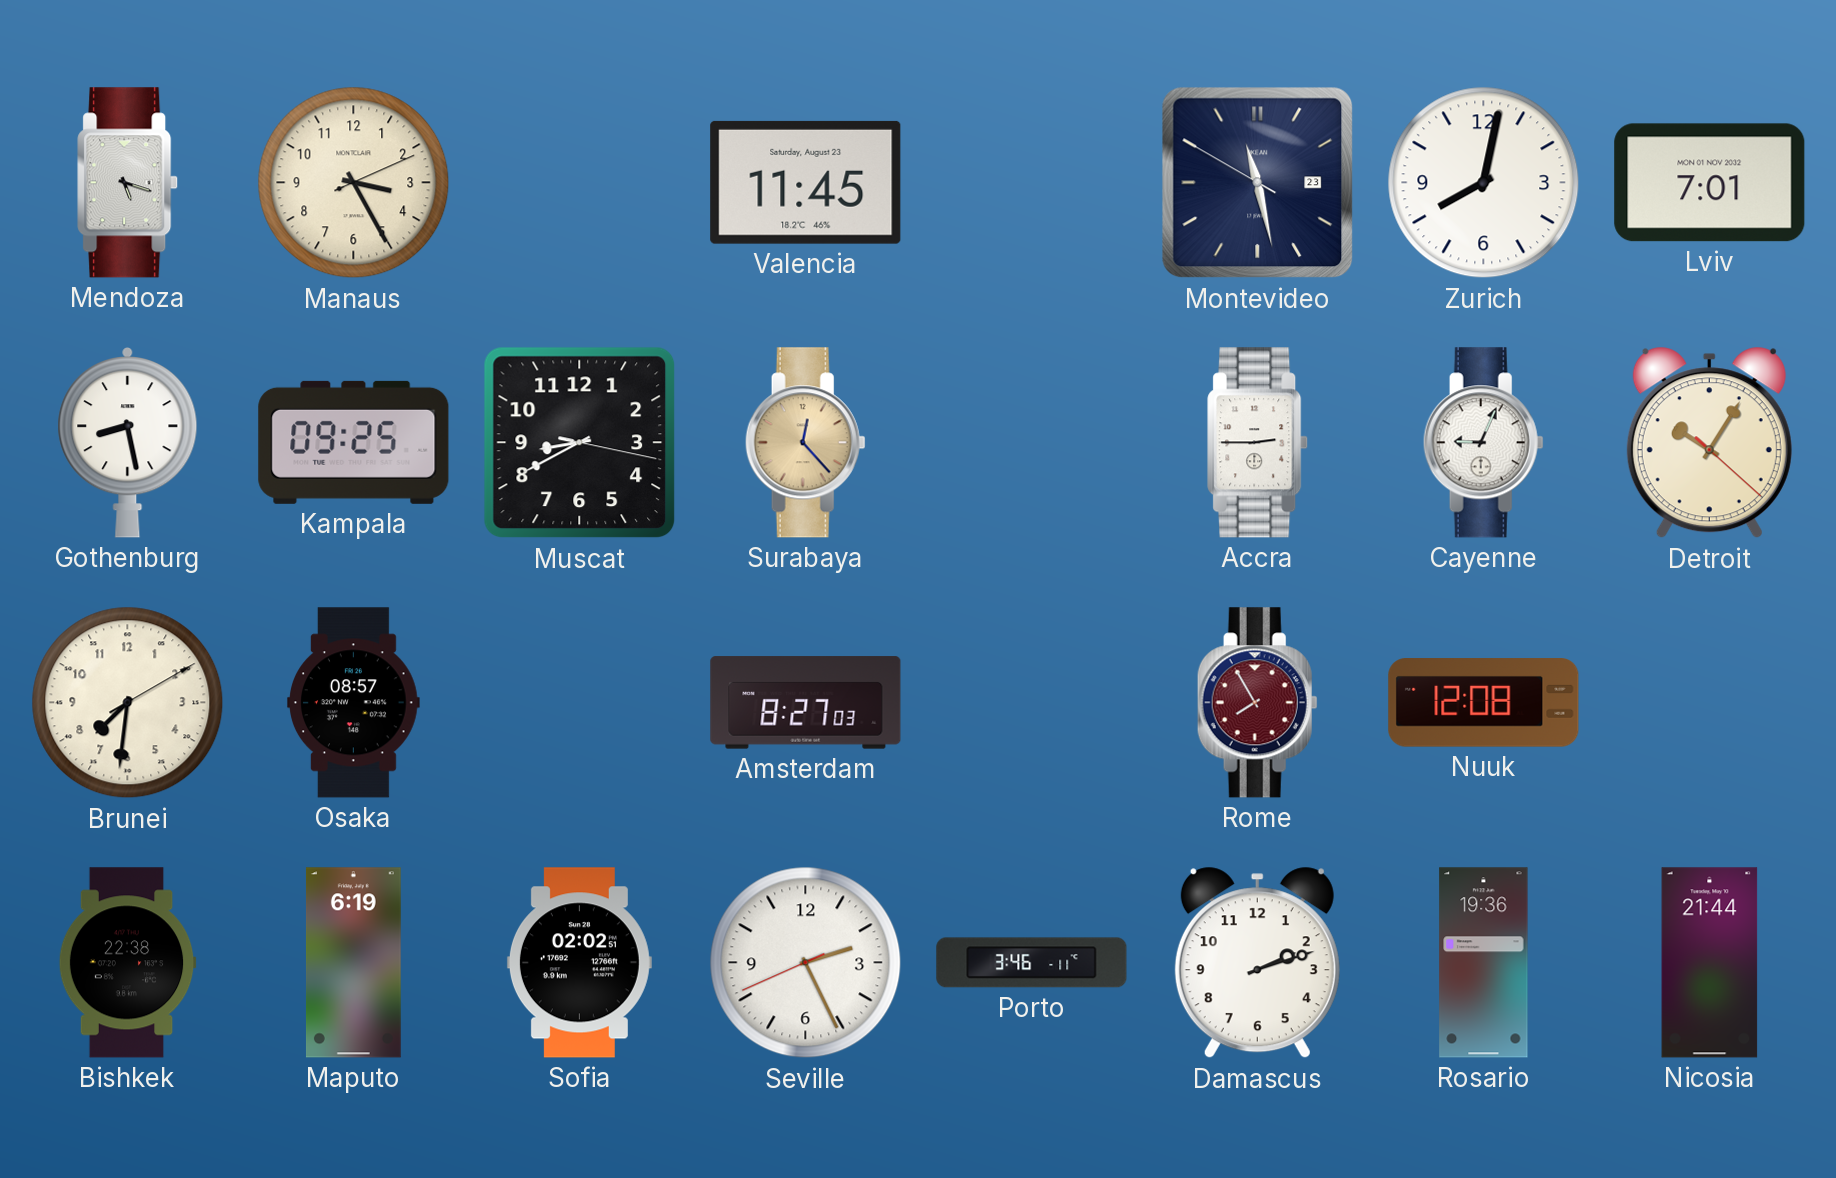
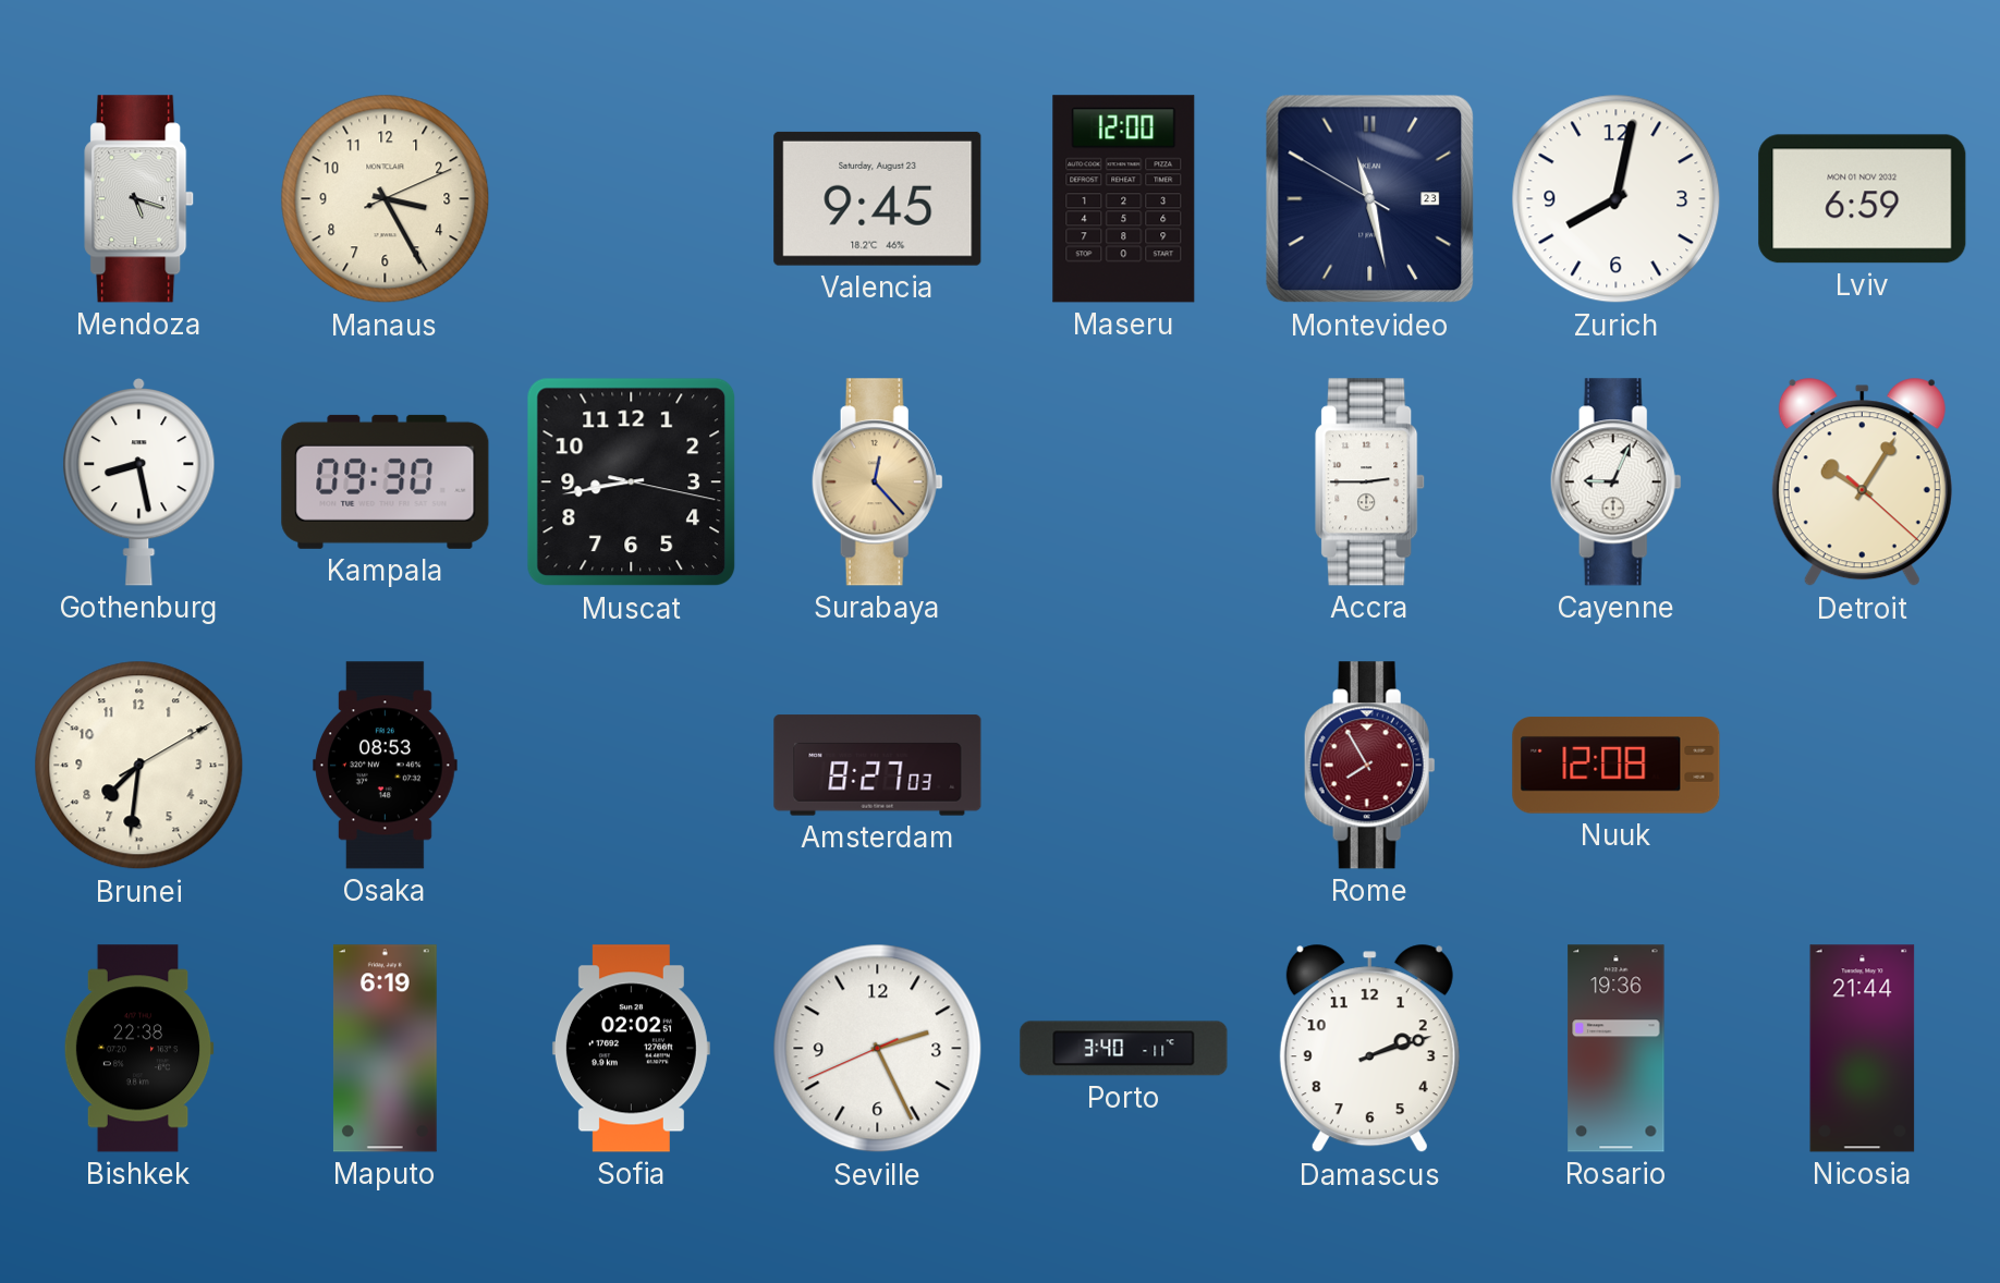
Valencia: 11:45 -> 9:45 (878, 198)
Maseru: none -> 12:00 (1124, 199)
Lviv: 7:01 -> 6:59 (1863, 199)
Kampala: 09:25 -> 09:30 (386, 481)
Muscat: 8:40 -> 8:43 (632, 482)
Osaka: 08:57 -> 08:53 (386, 766)
Porto: 3:46 -> 3:40 (1124, 1049)
